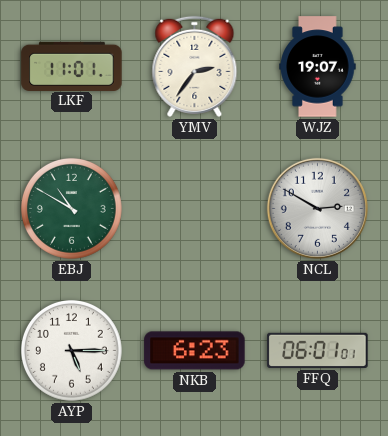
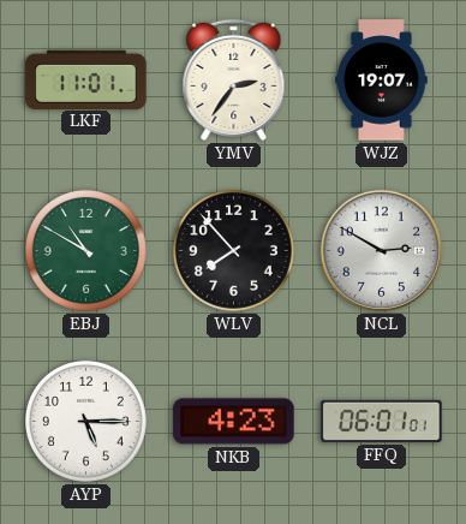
WLV: none -> 7:53 (233, 250)
NKB: 6:23 -> 4:23 (234, 422)
